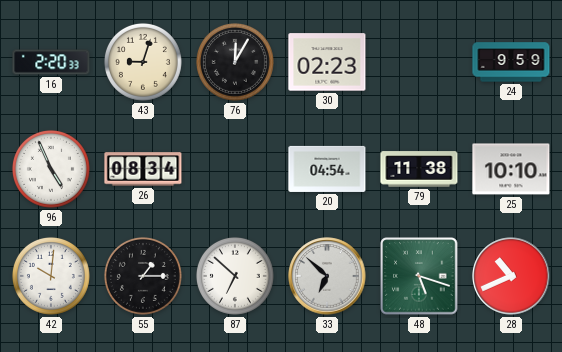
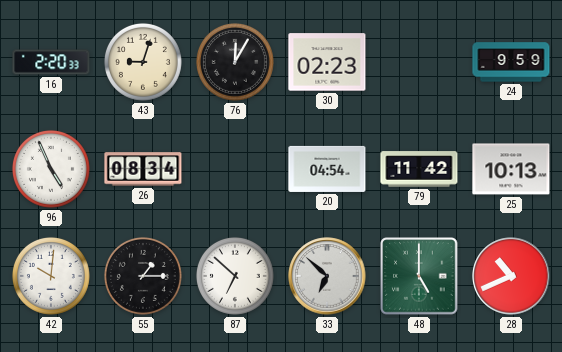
79: 11:38 -> 11:42 (419, 169)
25: 10:10 -> 10:13 (511, 169)
48: 5:18 -> 5:00 (419, 276)
